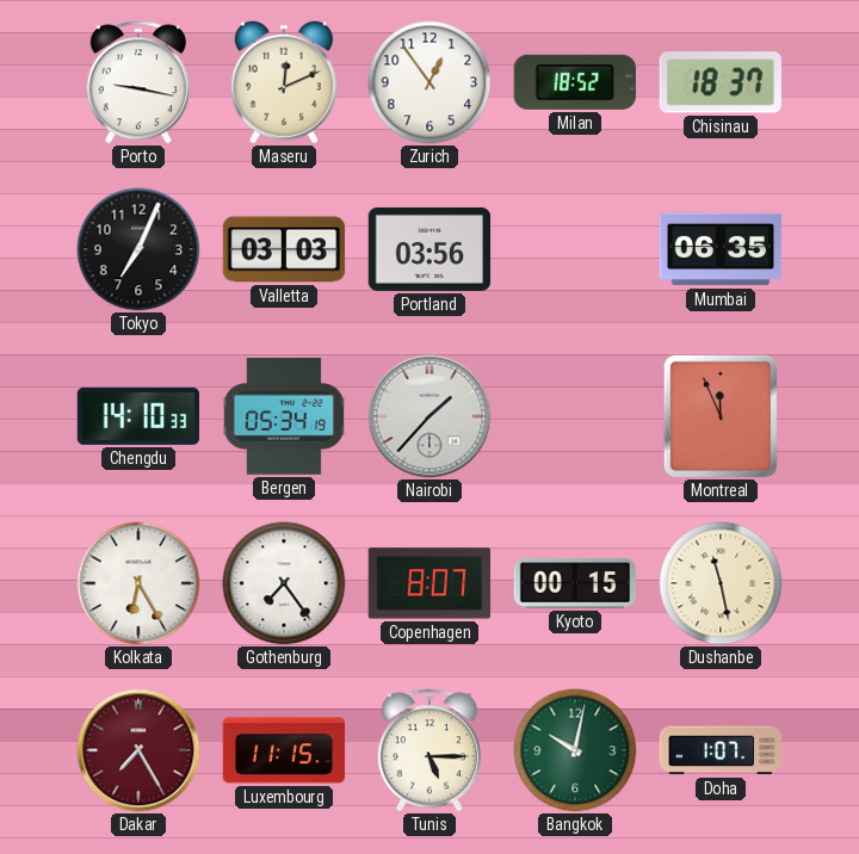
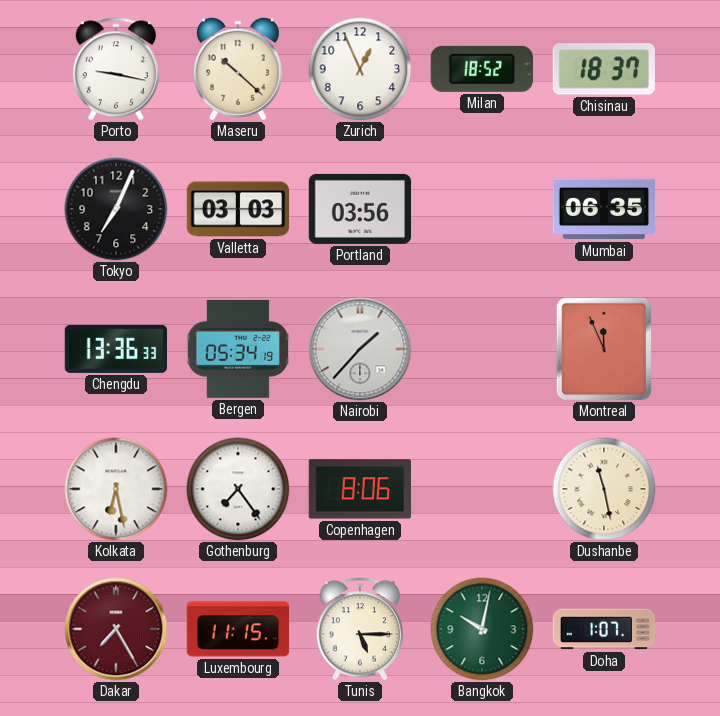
Maseru: 12:11 -> 10:22 (238, 69)
Zurich: 12:54 -> 12:56 (360, 69)
Chengdu: 14:10 -> 13:36 (116, 349)
Kolkata: 6:25 -> 6:28 (116, 489)
Copenhagen: 8:07 -> 8:06 (359, 489)
Kyoto: 00:15 -> none (575, 583)
